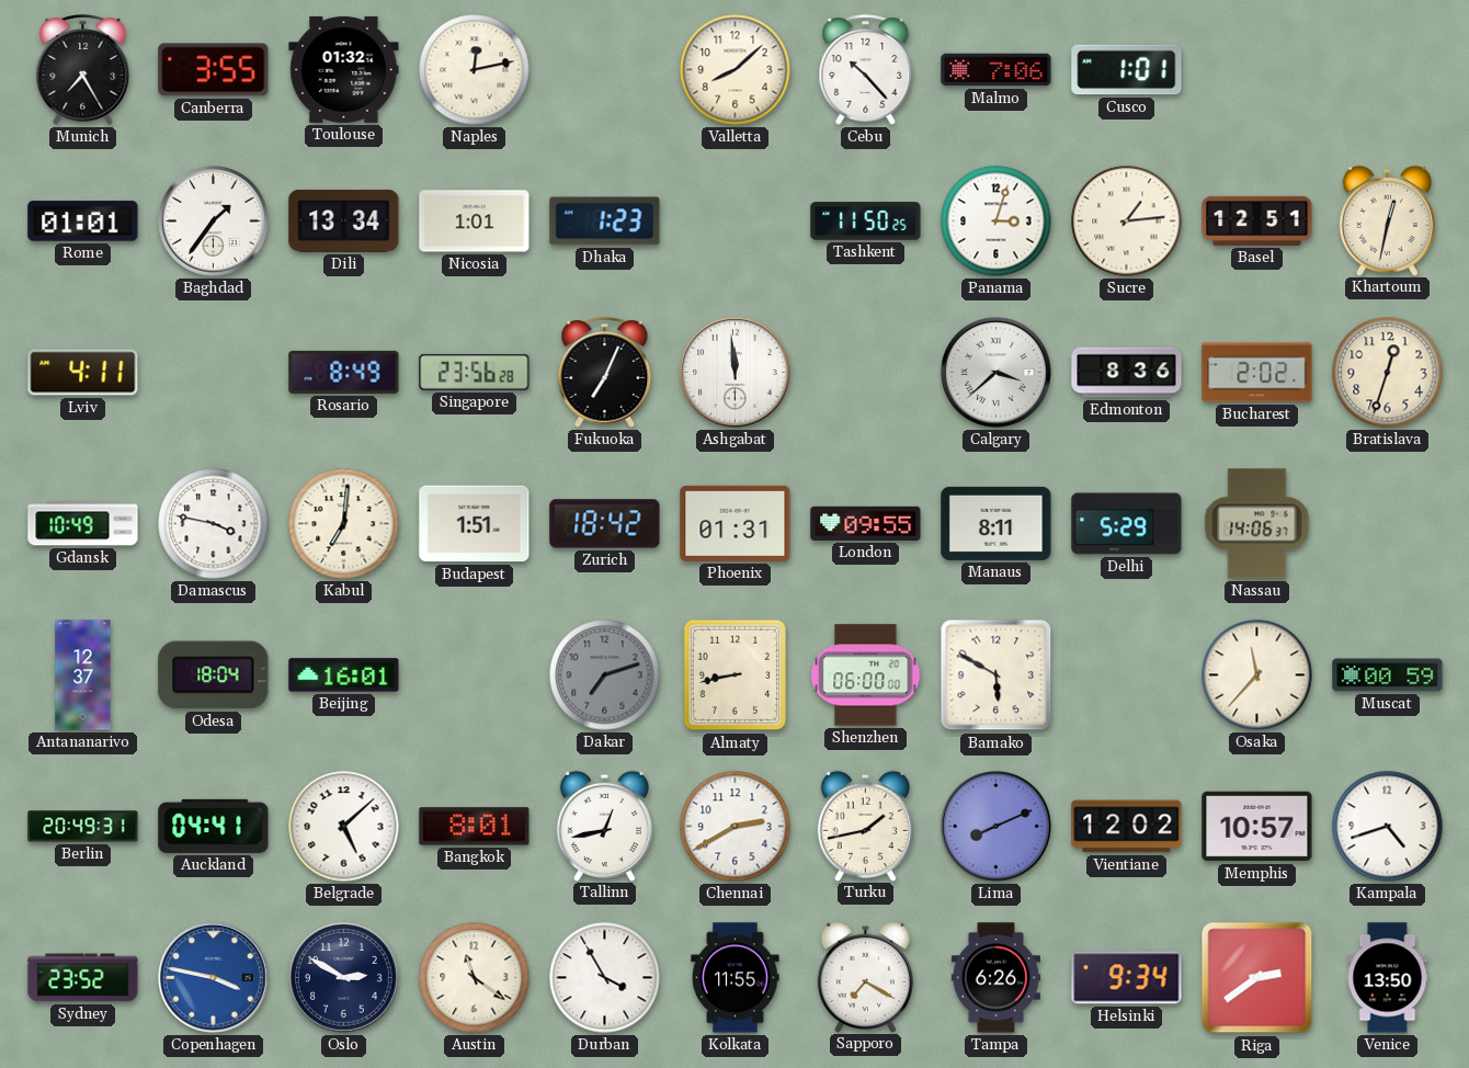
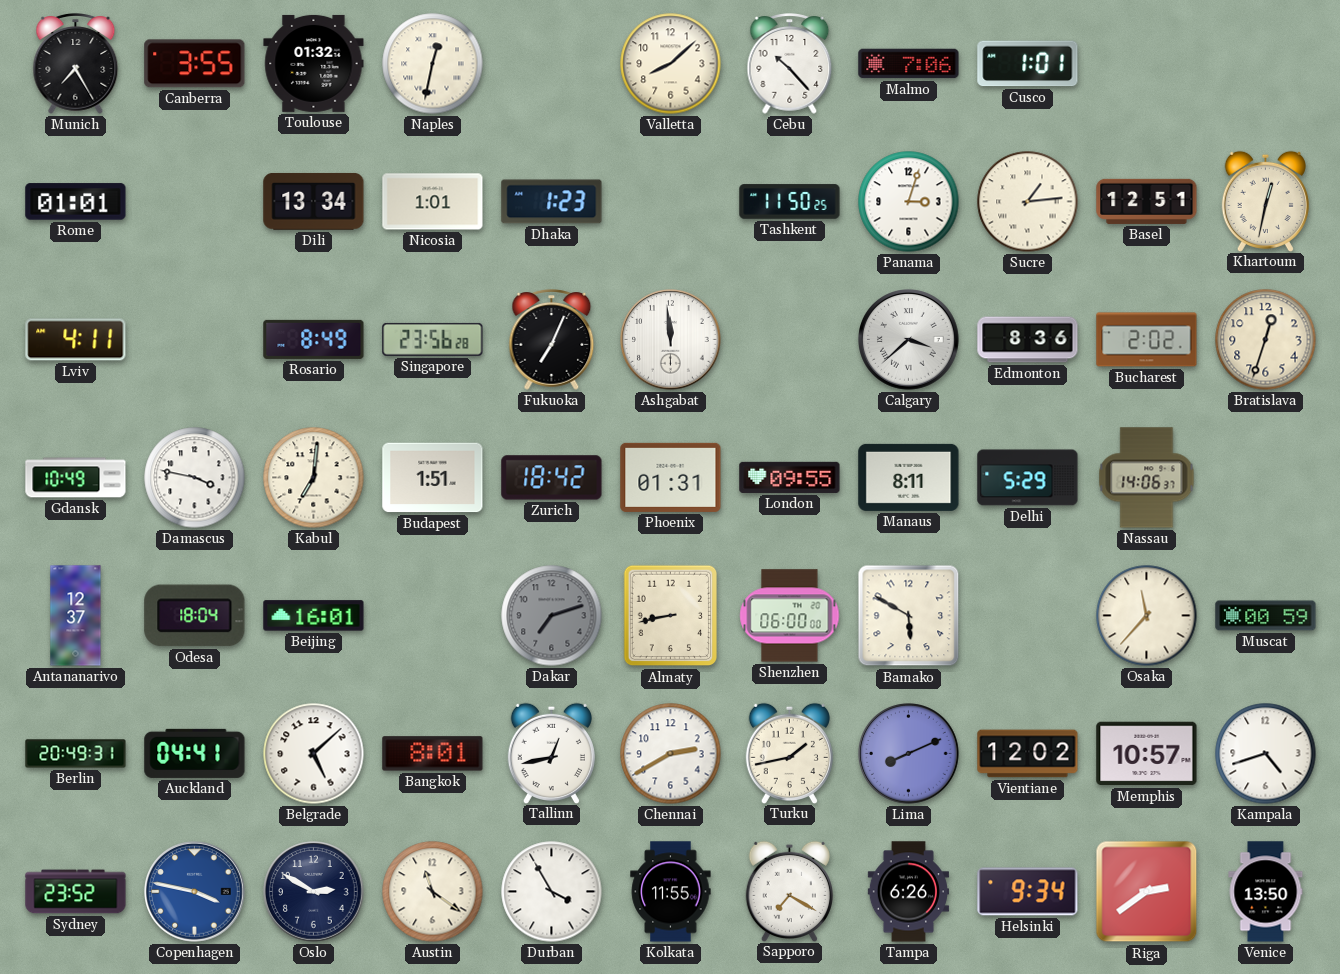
Naples: 12:13 -> 12:32 (433, 64)
Baghdad: 1:36 -> none (214, 221)
